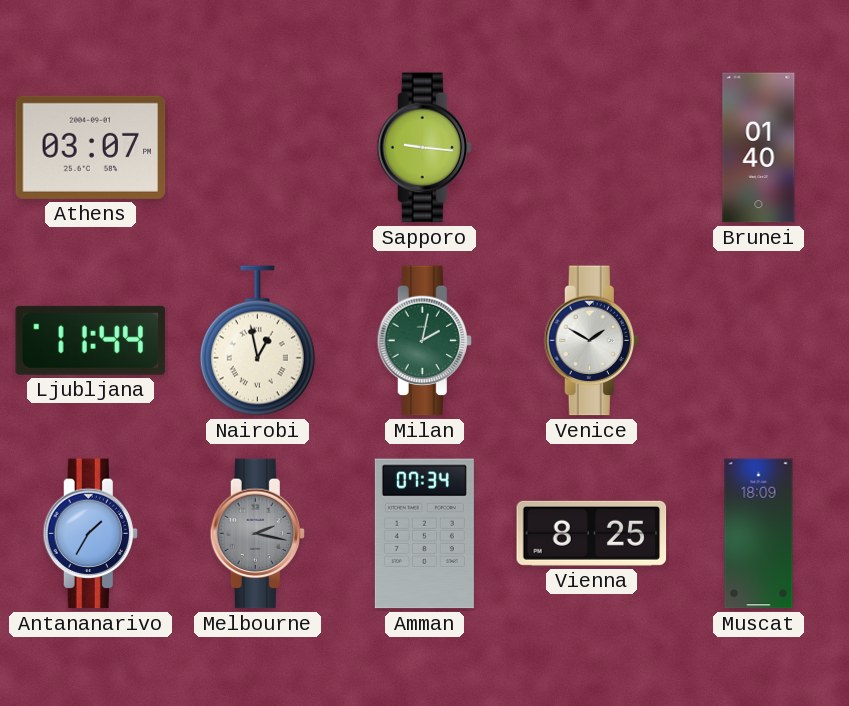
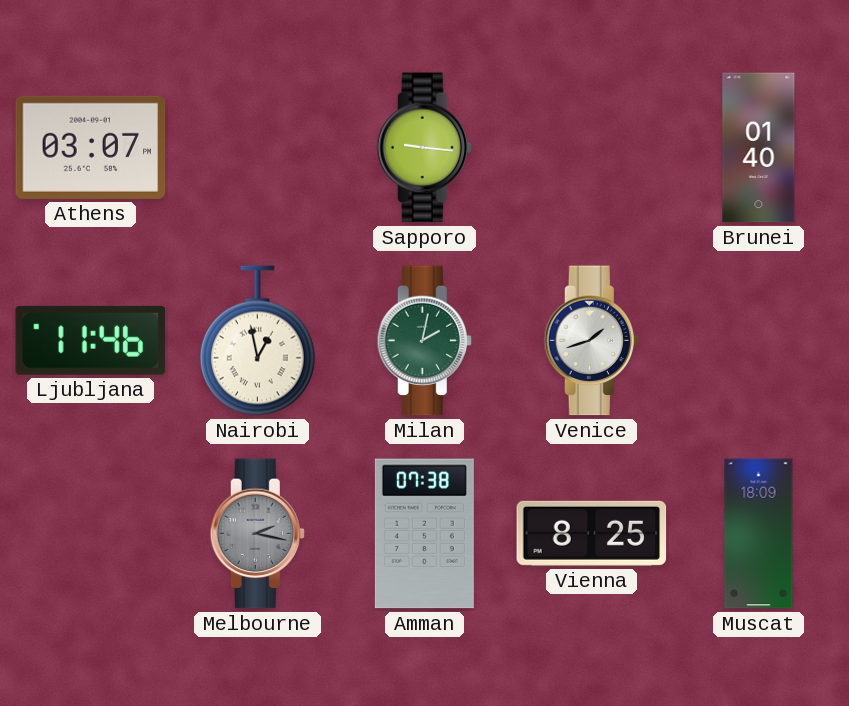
Ljubljana: 11:44 -> 11:46 (91, 340)
Venice: 1:50 -> 1:42 (591, 341)
Antananarivo: 1:35 -> none (90, 534)
Amman: 07:34 -> 07:38 (424, 534)
